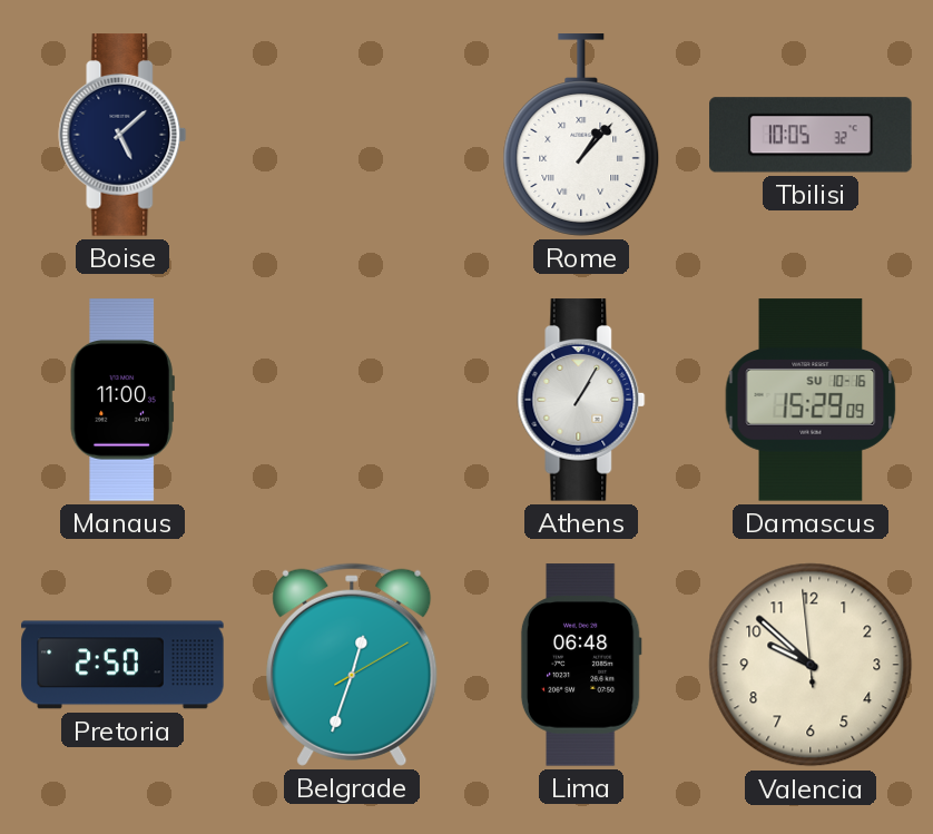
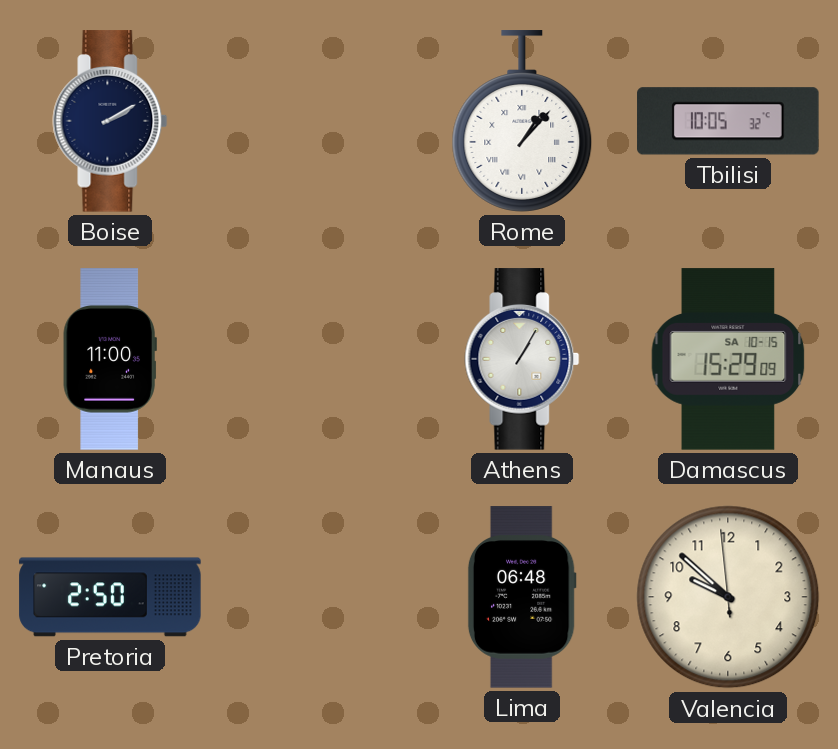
Boise: 5:08 -> 2:10 (110, 121)
Damascus date: SU 10-16 -> SA 10-15 (728, 359)
Belgrade: 12:33 -> none (352, 665)
